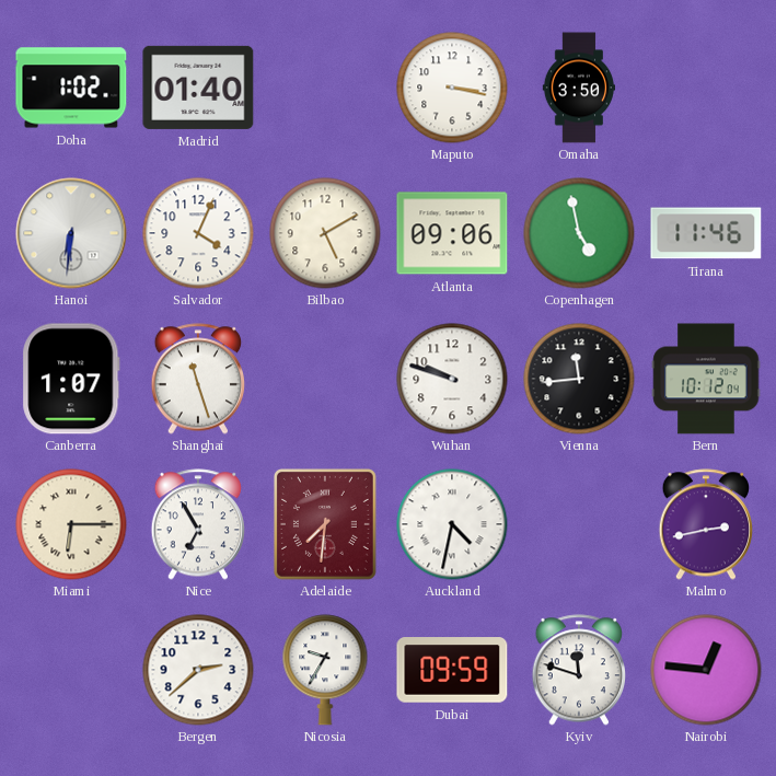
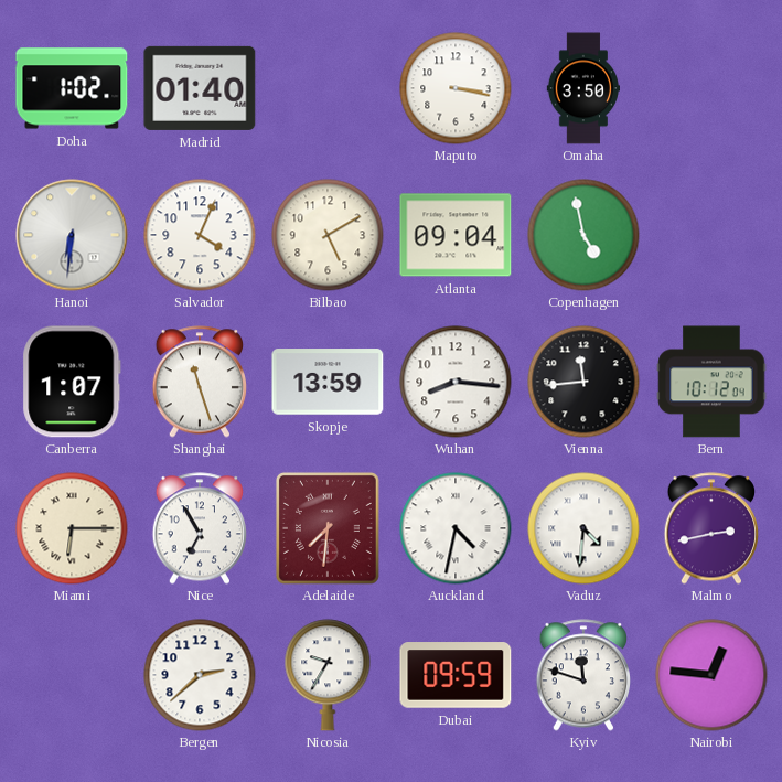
Atlanta: 09:06 -> 09:04 (456, 235)
Tirana: 11:46 -> none (706, 233)
Skopje: none -> 13:59 (328, 382)
Wuhan: 9:48 -> 8:16 (456, 382)
Vaduz: none -> 4:31 (583, 528)
